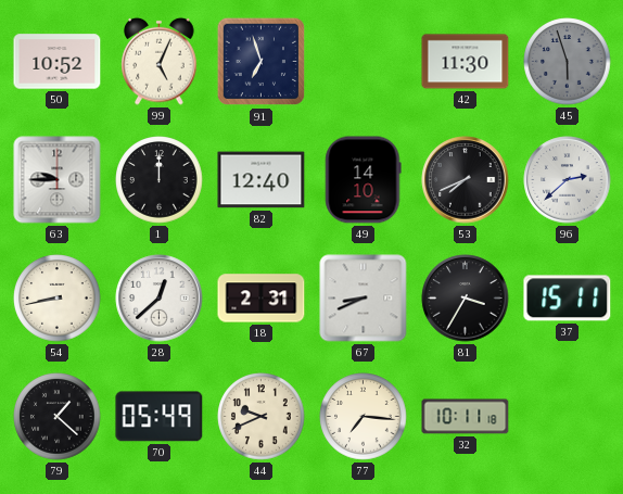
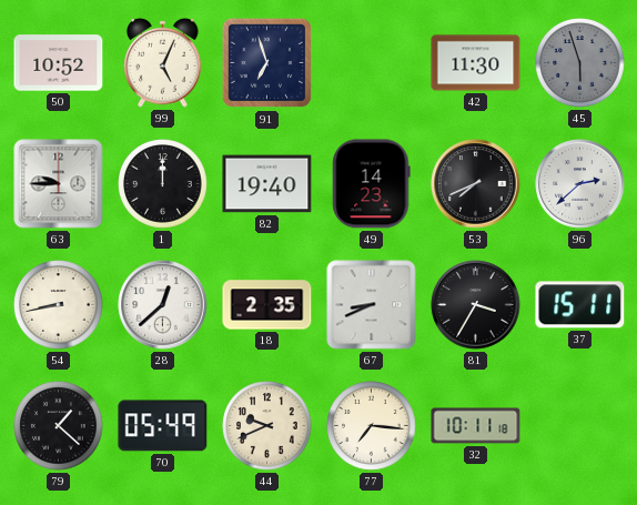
82: 12:40 -> 19:40 (267, 184)
49: 14:10 -> 14:23 (372, 184)
18: 2:31 -> 2:35 (267, 305)
